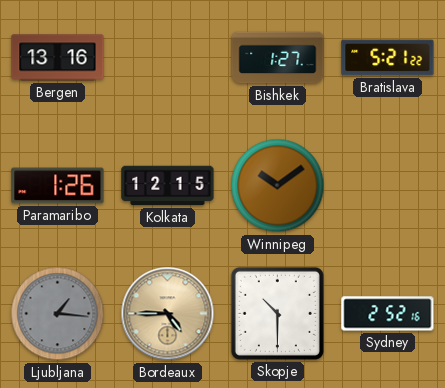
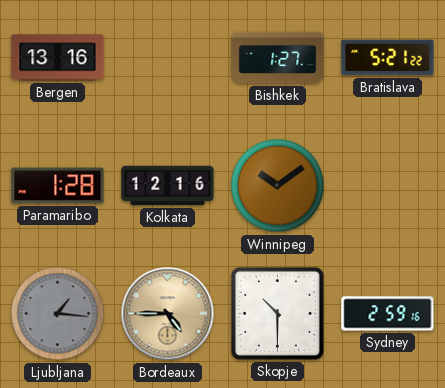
Paramaribo: 1:26 -> 1:28 (58, 186)
Kolkata: 12:15 -> 12:16 (168, 186)
Sydney: 2:52 -> 2:59 (388, 314)
